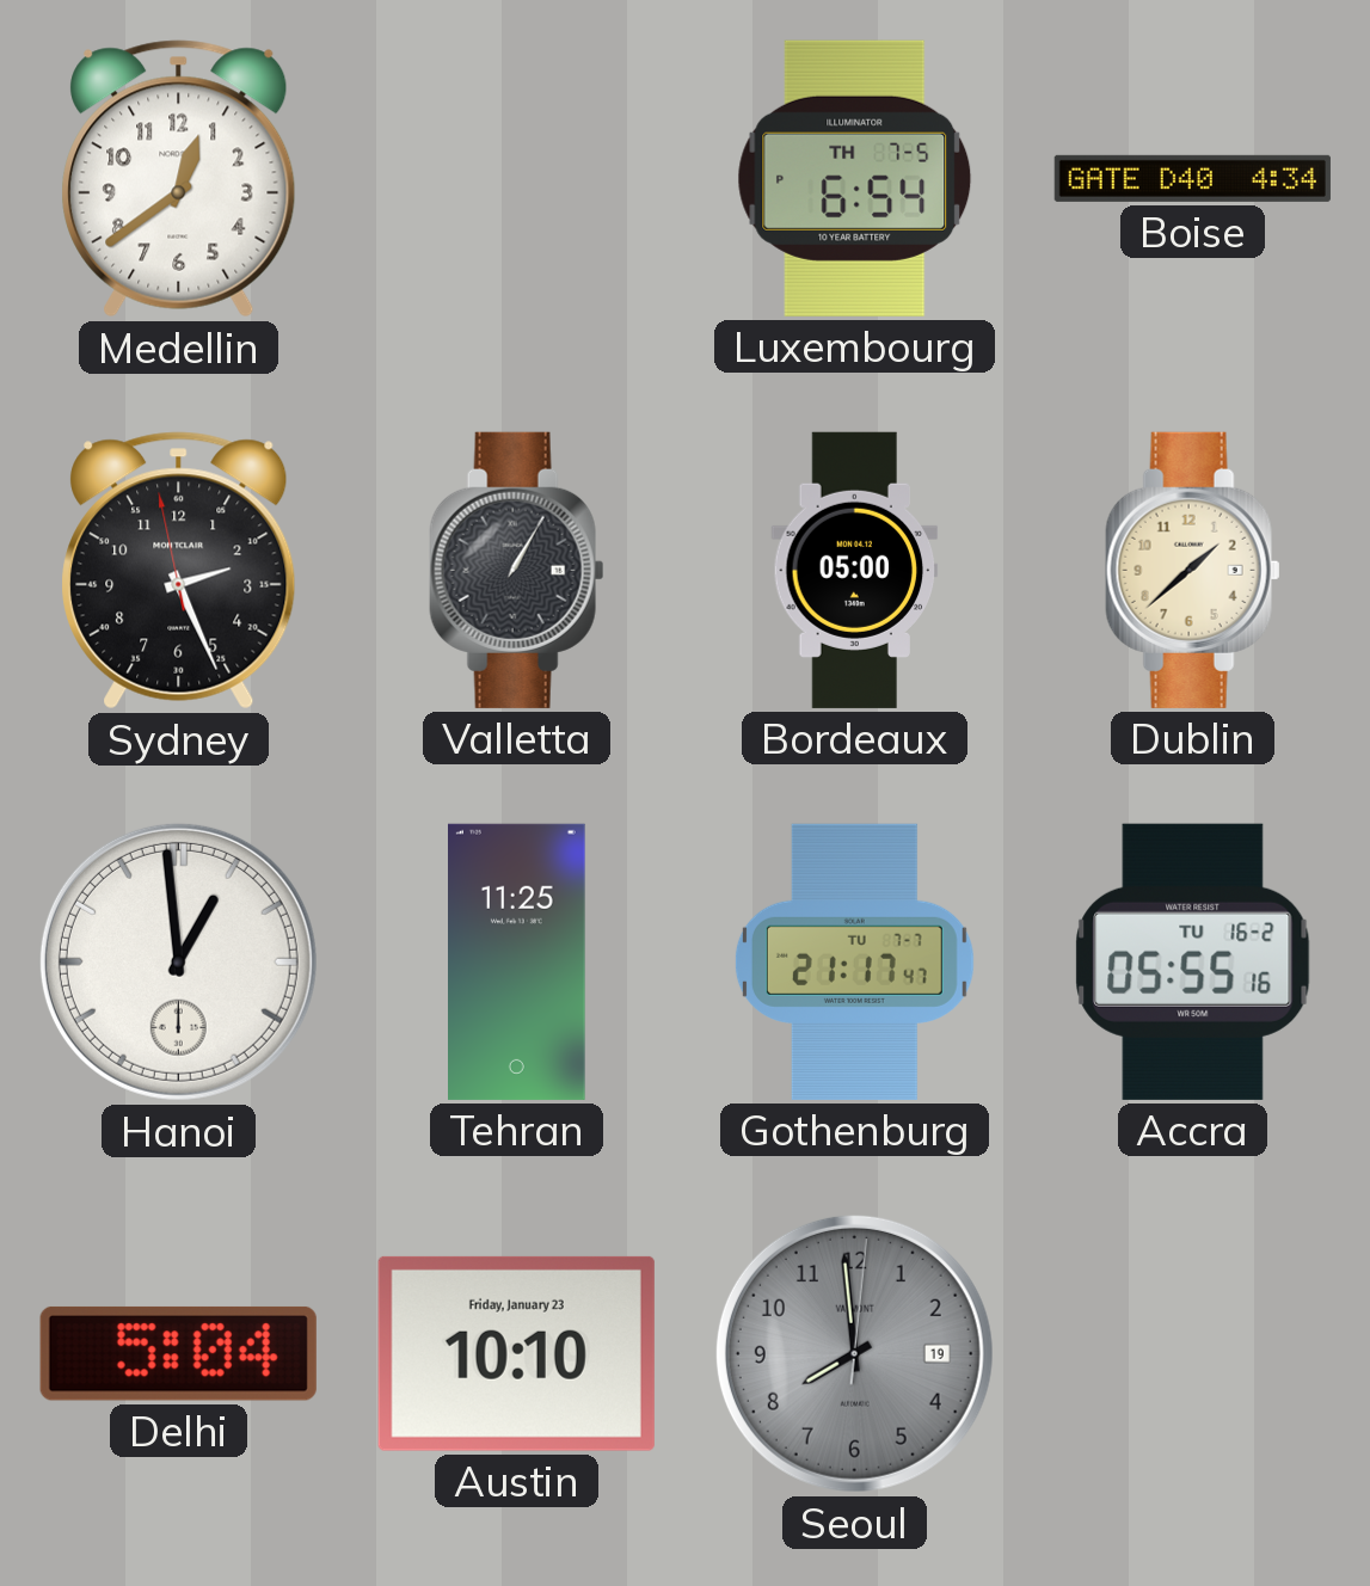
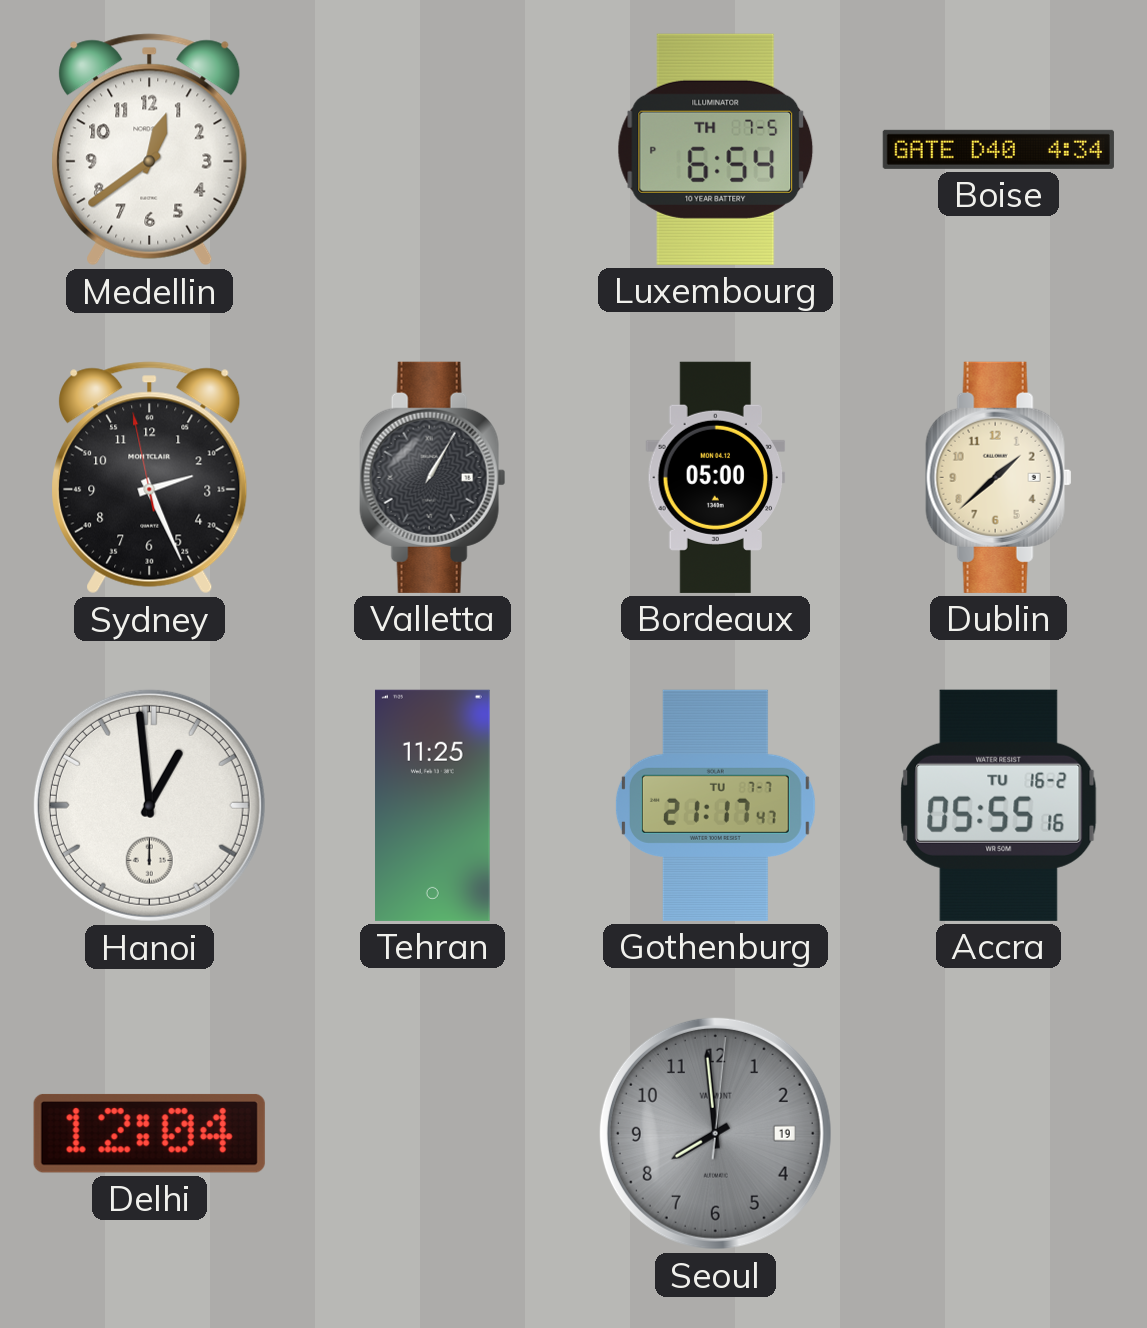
Delhi: 5:04 -> 12:04 (149, 1133)
Austin: 10:10 -> none (516, 1353)
